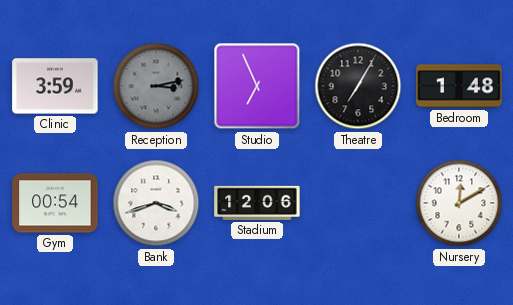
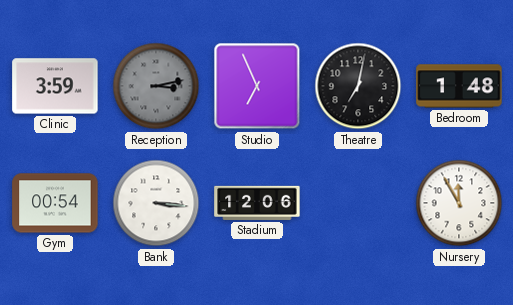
Theatre: 7:05 -> 7:02 (358, 86)
Bank: 3:42 -> 3:16 (156, 203)
Nursery: 12:10 -> 11:55 (459, 203)
